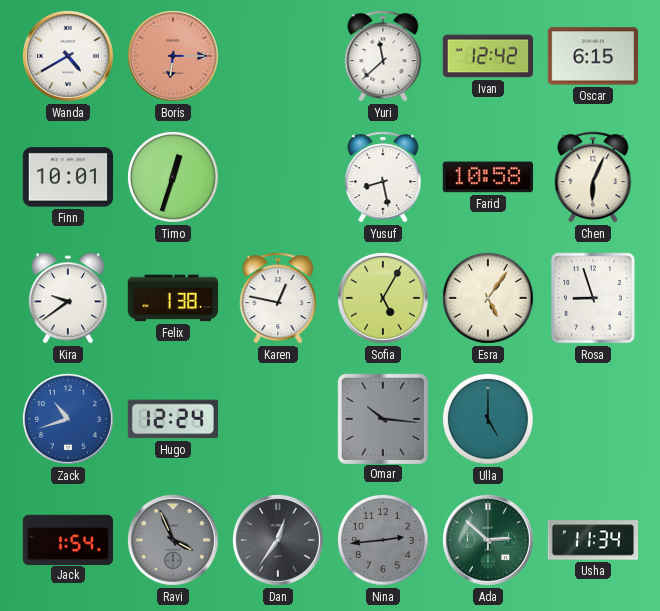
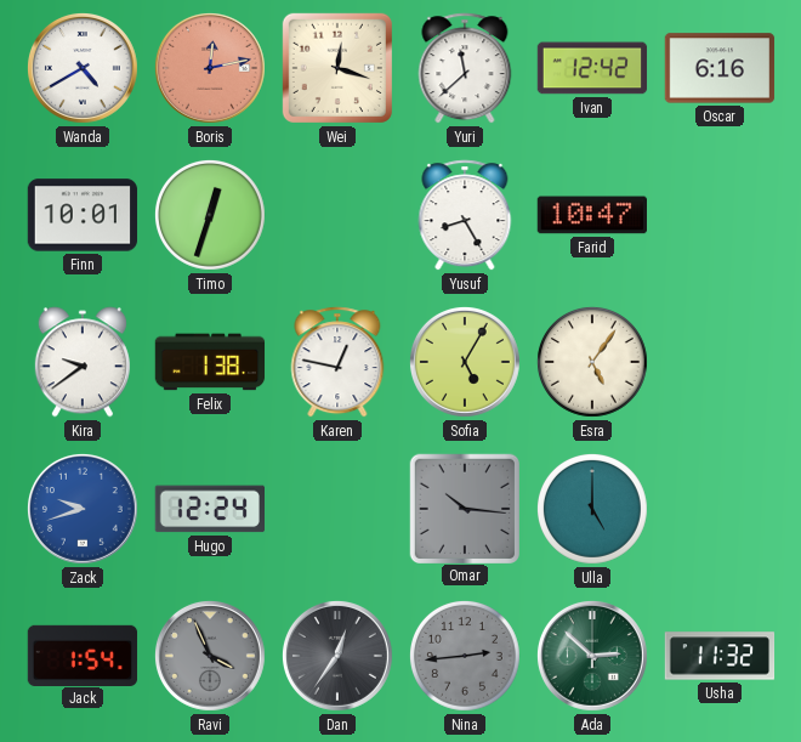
Boris: 6:15 -> 12:13 (210, 68)
Wei: none -> 12:18 (337, 68)
Oscar: 6:15 -> 6:16 (720, 68)
Yusuf: 8:28 -> 8:25 (465, 215)
Farid: 10:58 -> 10:47 (591, 215)
Chen: 6:04 -> none (593, 177)
Rosa: 8:57 -> none (593, 298)
Zack: 10:42 -> 9:42 (83, 509)
Usha: 11:34 -> 11:32 (720, 656)
